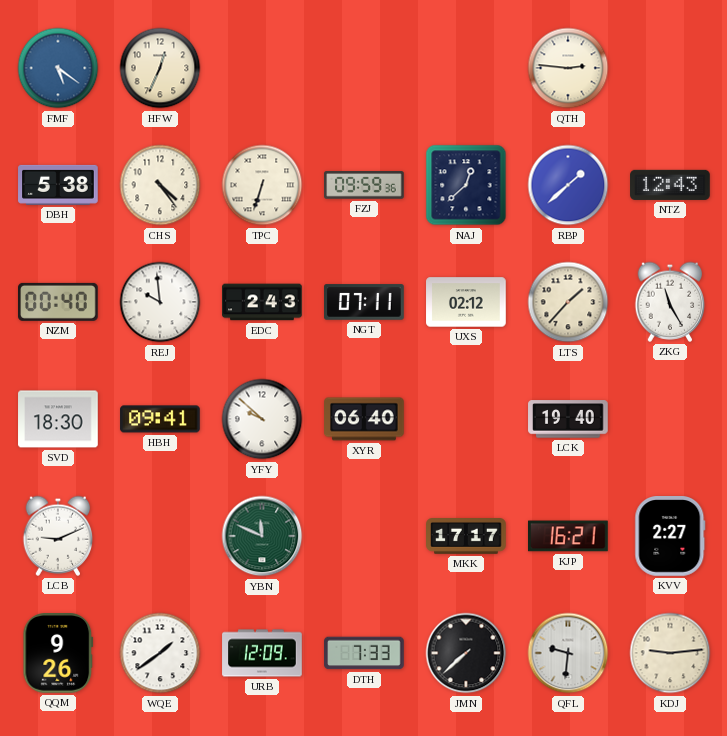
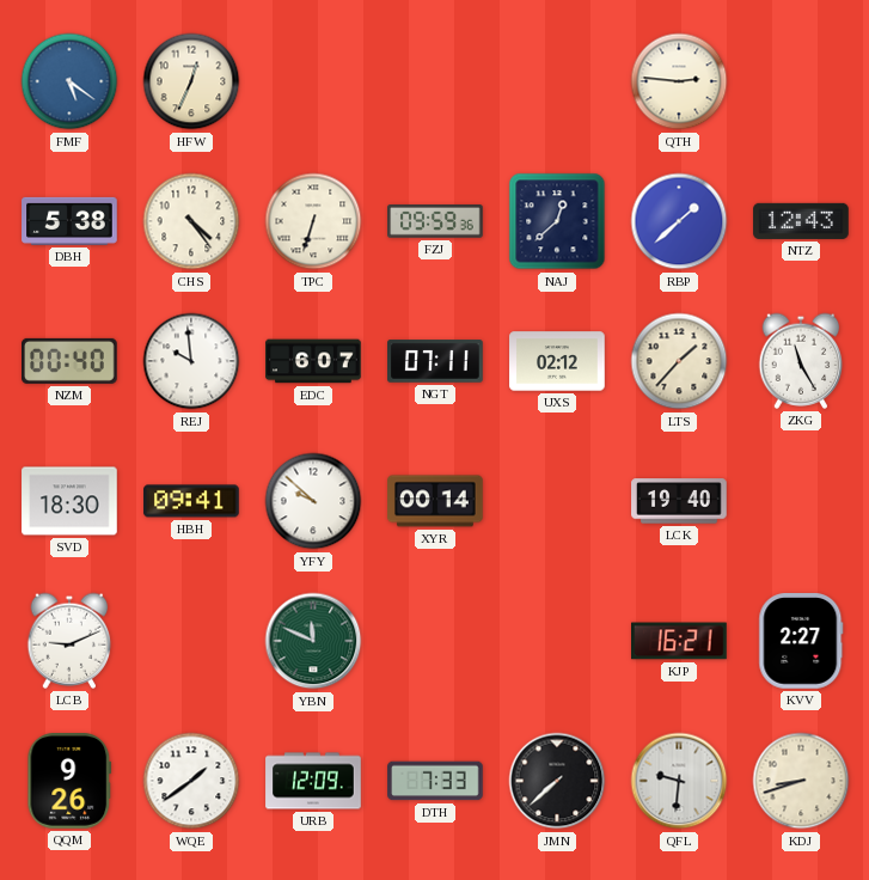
EDC: 2:43 -> 6:07 (313, 361)
XYR: 06:40 -> 00:14 (435, 501)
MKK: 17:17 -> none (466, 537)
KDJ: 9:14 -> 8:42 (801, 781)
